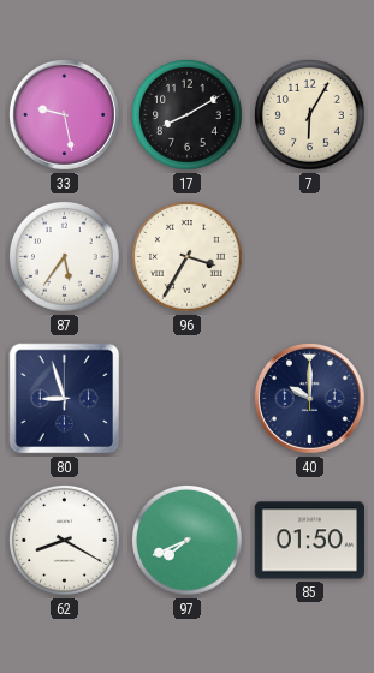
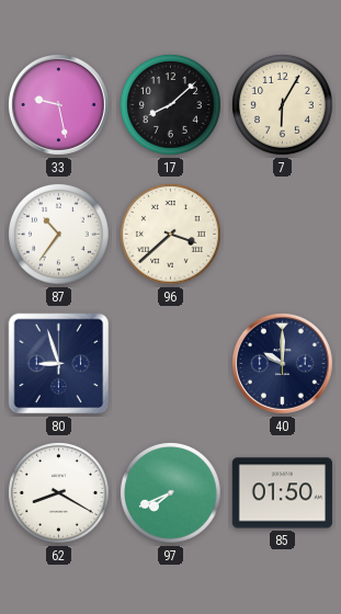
17: 8:10 -> 8:08 (171, 105)
87: 5:36 -> 10:36 (59, 235)
96: 3:35 -> 3:38 (171, 235)
